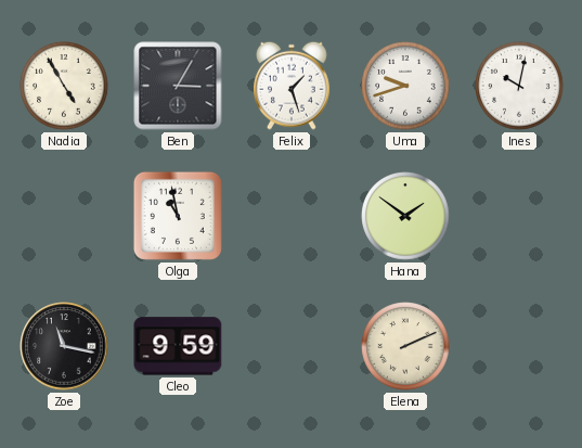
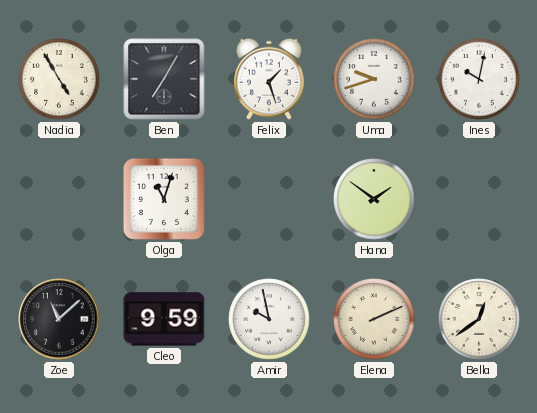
Ben: 3:05 -> 7:05 (164, 79)
Olga: 10:58 -> 11:03 (164, 199)
Zoe: 11:17 -> 11:08 (59, 319)
Amir: none -> 9:58 (269, 319)
Bella: none -> 12:39 (479, 319)
